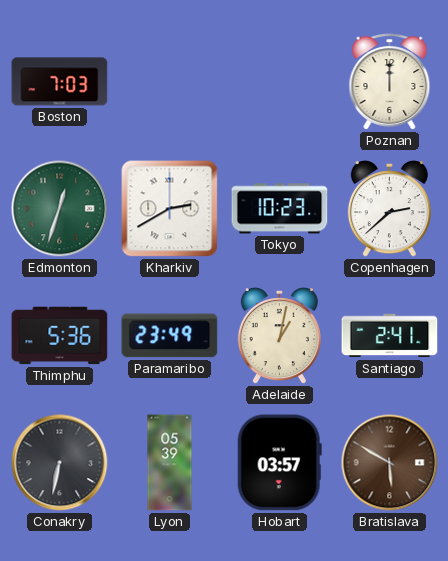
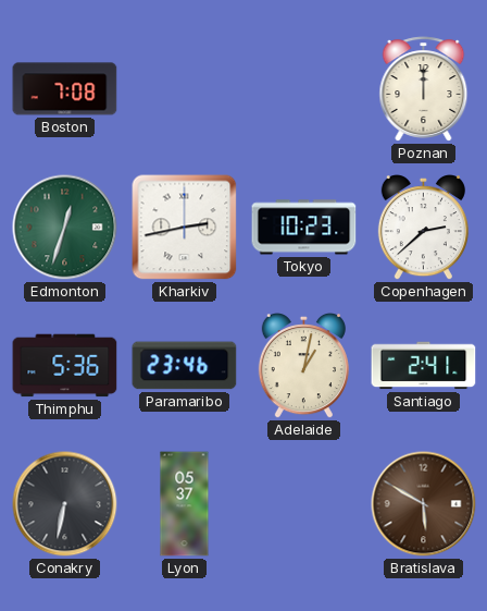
Boston: 7:03 -> 7:08 (65, 89)
Kharkiv: 2:40 -> 2:43 (185, 228)
Paramaribo: 23:49 -> 23:46 (185, 366)
Lyon: 05:39 -> 05:37 (185, 504)
Hobart: 03:57 -> none (279, 463)
